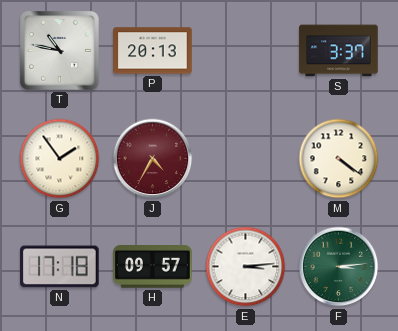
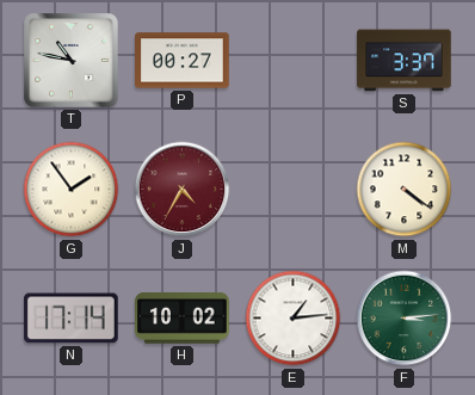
P: 20:13 -> 00:27 (183, 61)
N: 17:18 -> 17:14 (72, 319)
H: 09:57 -> 10:02 (183, 319)
E: 3:14 -> 1:14 (294, 319)
